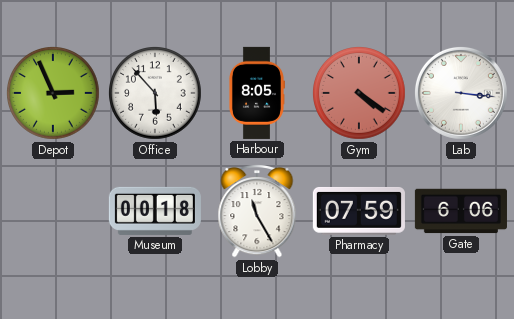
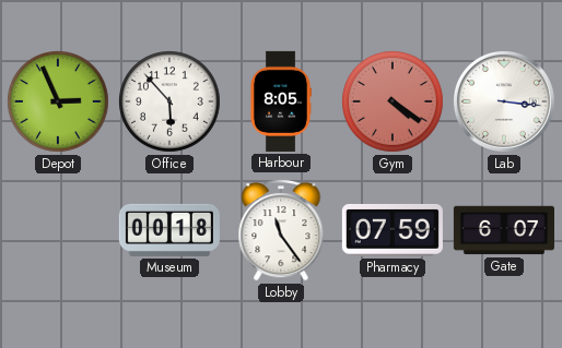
Lobby: 11:25 -> 11:24 (281, 231)
Gate: 6:06 -> 6:07 (504, 230)
